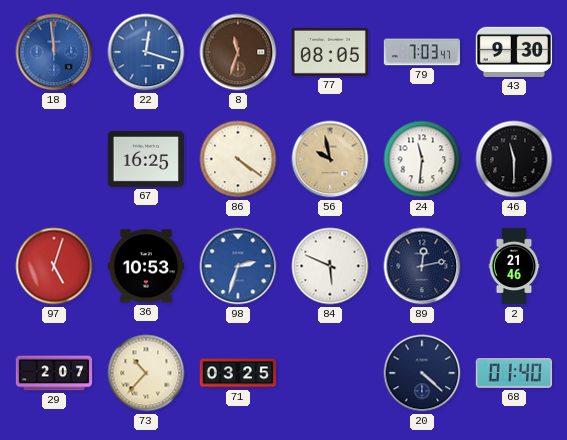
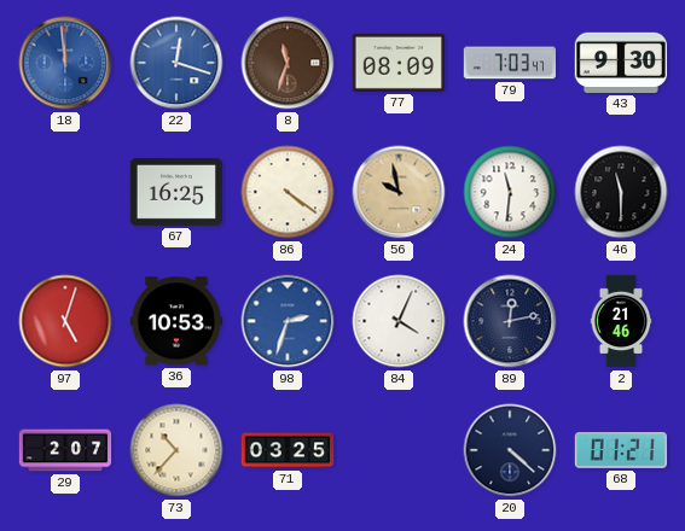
77: 08:05 -> 08:09 (397, 63)
84: 5:49 -> 4:04 (399, 321)
68: 01:40 -> 01:21 (620, 450)
